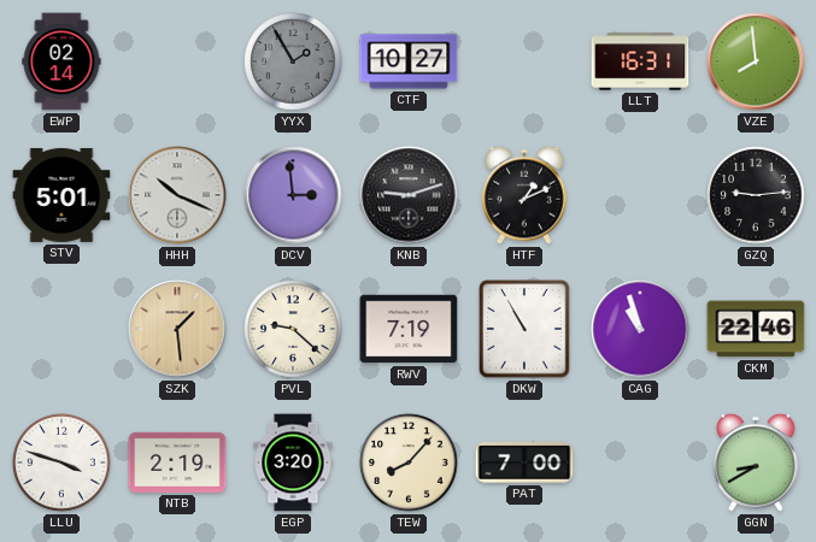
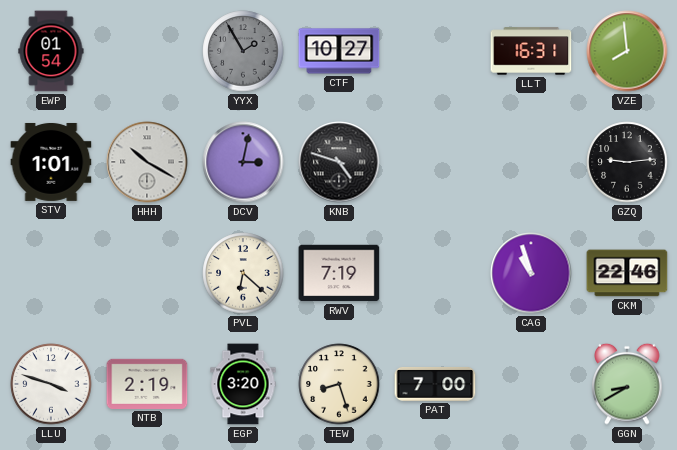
EWP: 02:14 -> 01:54 (51, 51)
STV: 5:01 -> 1:01 (51, 162)
HHH: 10:19 -> 10:20 (147, 162)
DCV: 2:59 -> 3:02 (243, 162)
KNB: 9:12 -> 4:48 (339, 162)
HTF: 1:11 -> none (524, 195)
SZK: 1:29 -> none (177, 329)
PVL: 9:22 -> 6:22 (243, 273)
DKW: 10:55 -> none (524, 329)
TEW: 8:07 -> 8:27 (339, 384)
